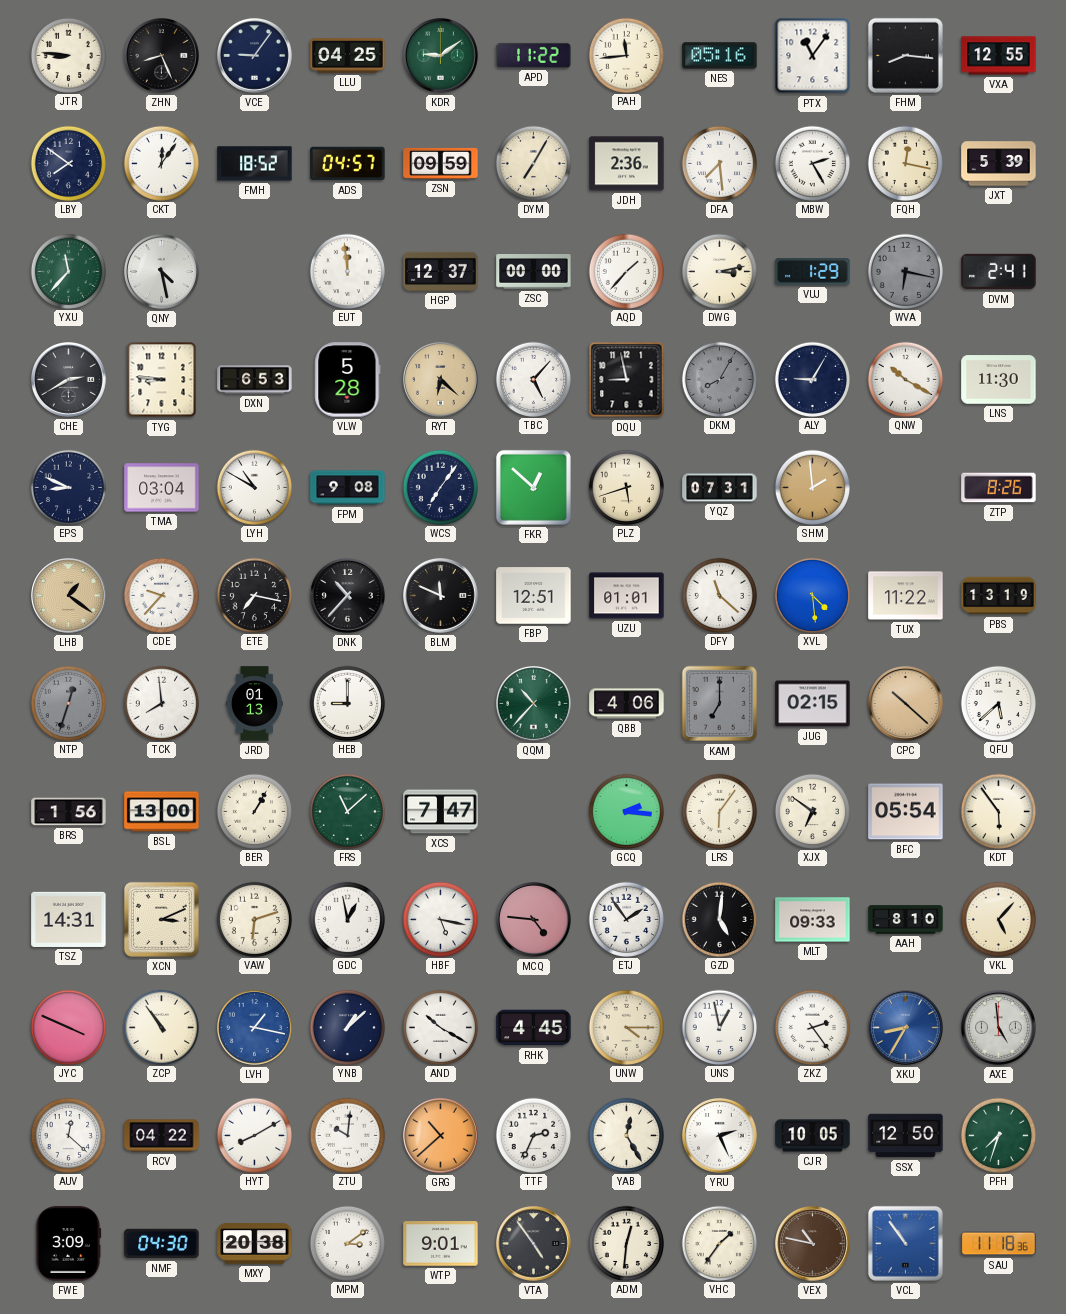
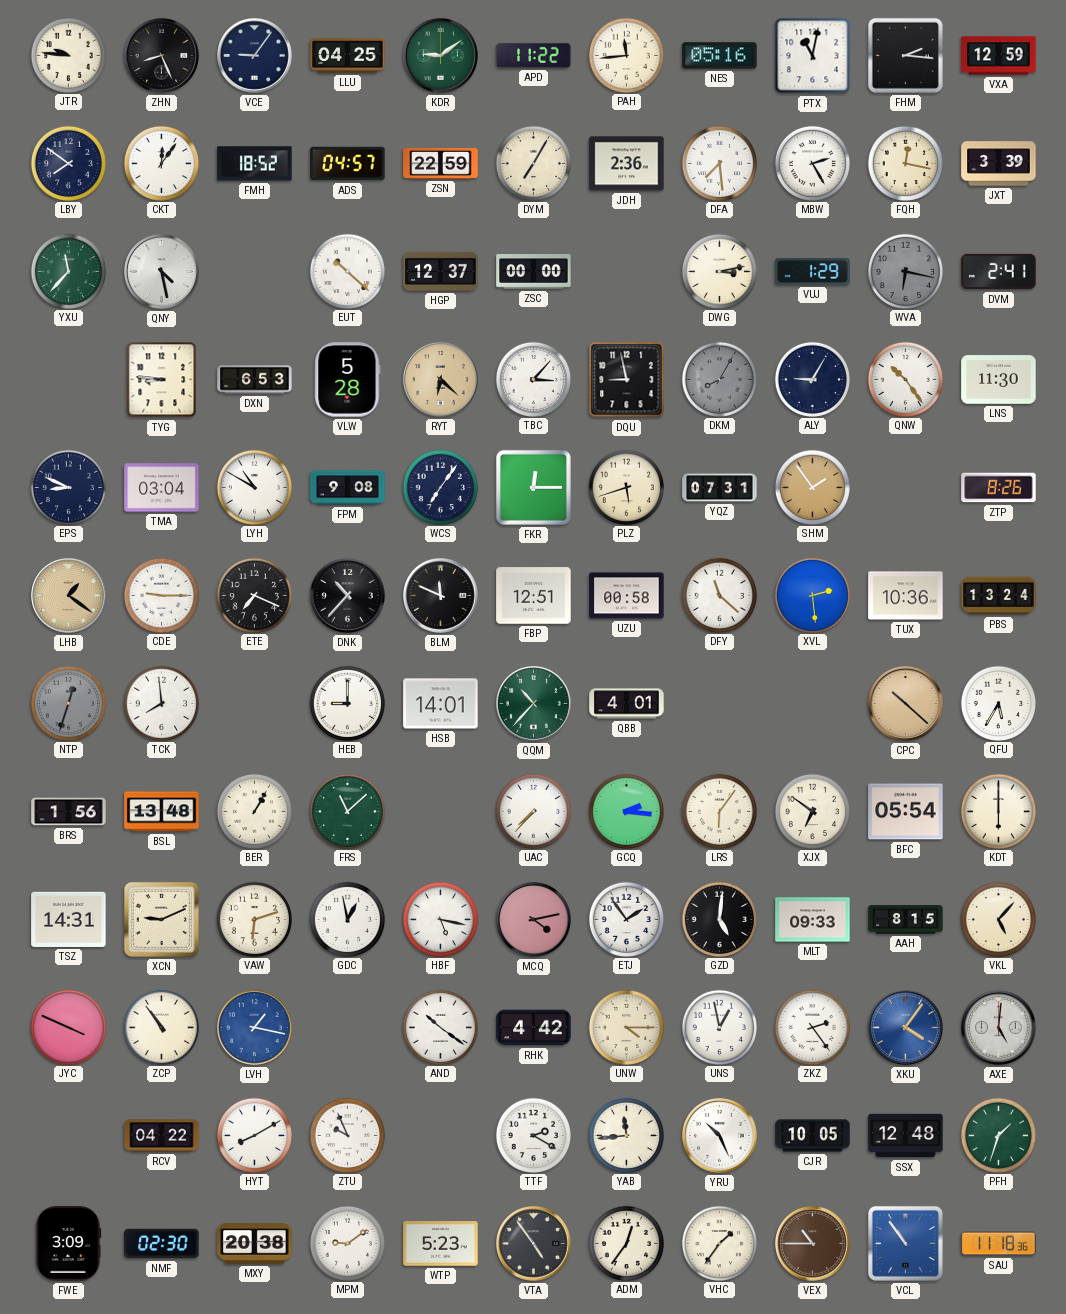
JTR: 8:46 -> 9:46 (68, 55)
PTX: 11:06 -> 11:02 (813, 56)
FHM: 8:16 -> 2:16 (905, 55)
VXA: 12:55 -> 12:59 (999, 56)
ZSN: 09:59 -> 22:59 (441, 163)
JXT: 5:39 -> 3:39 (999, 164)
EUT: 11:59 -> 10:22 (347, 271)
AQD: 1:37 -> none (626, 271)
CHE: 2:40 -> none (69, 380)
TBC: 5:07 -> 3:07 (533, 379)
QNW: 10:20 -> 10:24 (905, 379)
FKR: 12:52 -> 12:15 (533, 487)
SHM: 1:59 -> 1:54 (812, 487)
CDE: 9:37 -> 9:15 (161, 595)
ETE: 7:17 -> 7:19 (254, 595)
UZU: 01:01 -> 00:58 (627, 596)
XVL: 4:29 -> 2:29 (812, 595)
TUX: 11:22 -> 10:36 (906, 596)
PBS: 13:19 -> 13:24 (999, 596)
JRD: 01:13 -> none (255, 704)
HSB: none -> 14:01 (441, 704)
QBB: 4:06 -> 4:01 (627, 704)
KAM: 7:00 -> none (720, 704)
JUG: 02:15 -> none (813, 704)
QFU: 5:38 -> 5:35 (998, 703)
BSL: 13:00 -> 13:48 (162, 812)
XCS: 7:47 -> none (441, 812)
UAC: none -> 7:37 (533, 811)
KDT: 5:54 -> 6:00 (998, 811)
XCN: 3:11 -> 9:11 (161, 919)
MCQ: 4:46 -> 4:13 (534, 920)
AAH: 8:10 -> 8:15 (906, 920)
YNB: 1:08 -> none (347, 1027)
AND: 10:20 -> 10:21 (440, 1027)
RHK: 4:45 -> 4:42 (534, 1028)
XKU: 8:35 -> 4:06 (906, 1028)
AXE: 4:59 -> 5:01 (999, 1028)
AUV: 12:22 -> none (68, 1135)
ZTU: 10:01 -> 9:56 (347, 1135)
GRG: 10:38 -> none (441, 1136)
TTF: 2:34 -> 2:20 (533, 1135)
YAB: 12:25 -> 11:44 (626, 1135)
YRU: 2:26 -> 10:26 (720, 1136)
SSX: 12:50 -> 12:48 (906, 1136)
PFH: 7:33 -> 1:33 (998, 1135)
NMF: 04:30 -> 02:30 (162, 1244)
MPM: 3:09 -> 9:09 (347, 1243)
WTP: 9:01 -> 5:23 (441, 1244)
ADM: 12:31 -> 12:36 (626, 1243)
VEX: 10:47 -> 10:45 (813, 1244)
